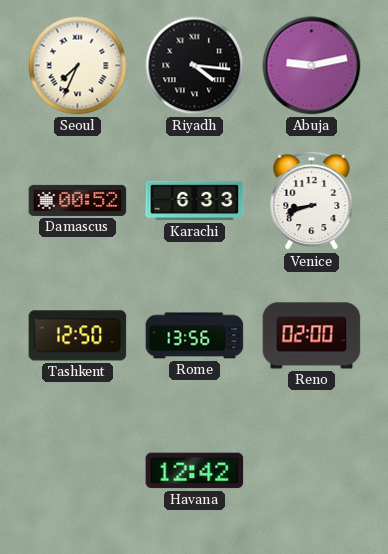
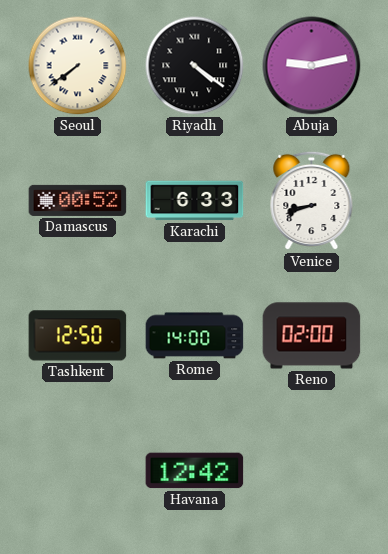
Seoul: 7:34 -> 7:39 (78, 66)
Riyadh: 4:16 -> 4:21 (195, 66)
Rome: 13:56 -> 14:00 (195, 336)
